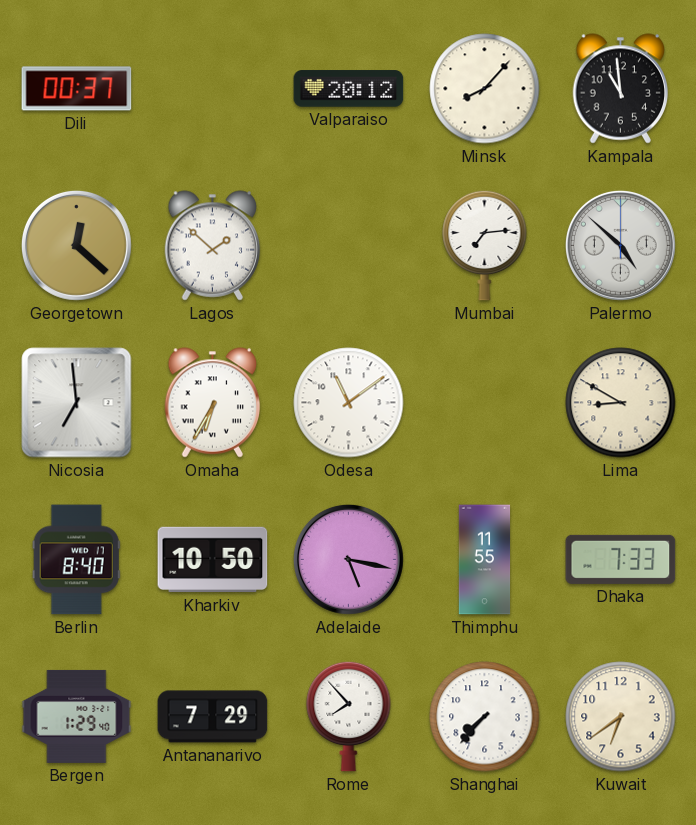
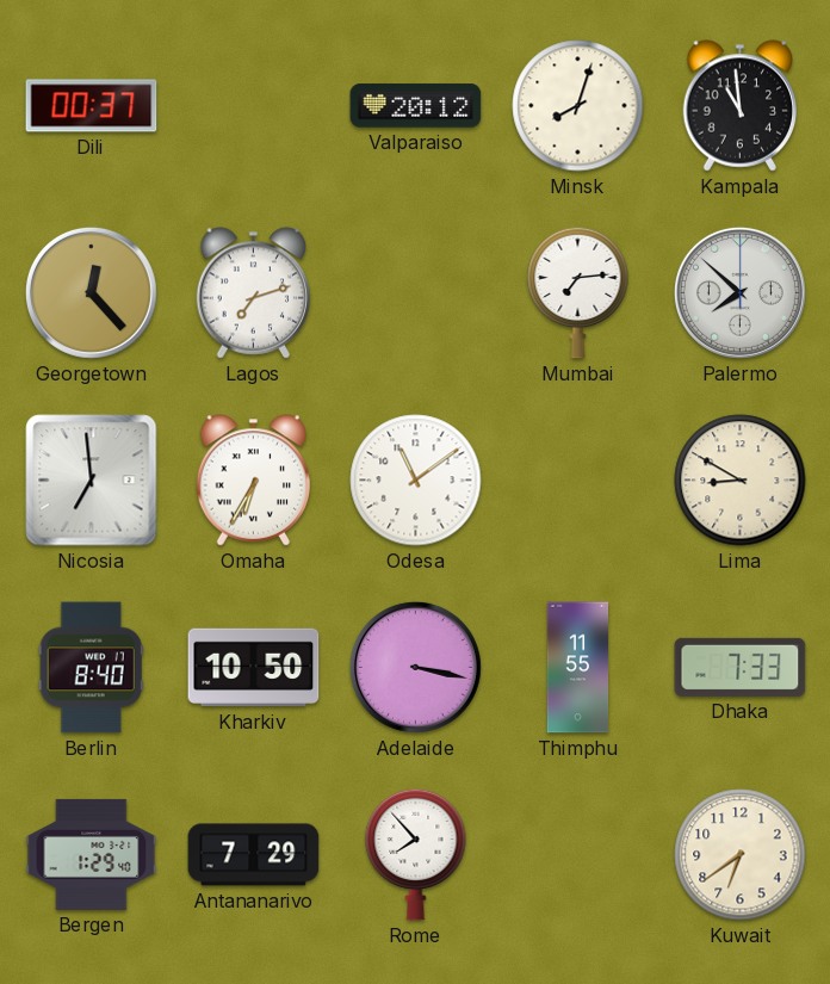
Minsk: 8:07 -> 8:03 (578, 106)
Georgetown: 12:22 -> 12:23 (91, 292)
Lagos: 1:52 -> 7:12 (254, 293)
Palermo: 4:52 -> 7:52 (739, 292)
Adelaide: 5:17 -> 3:17 (415, 667)
Shanghai: 7:37 -> none (485, 717)
